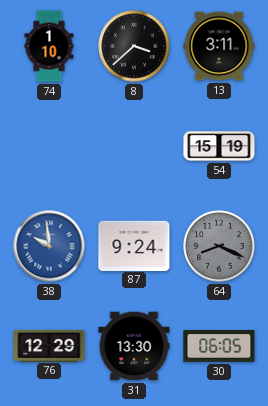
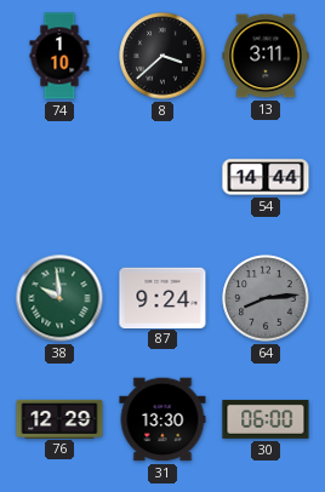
54: 15:19 -> 14:44 (266, 177)
38 dial: blue -> green (59, 298)
64: 8:19 -> 8:14 (266, 298)
30: 06:05 -> 06:00 (266, 419)
